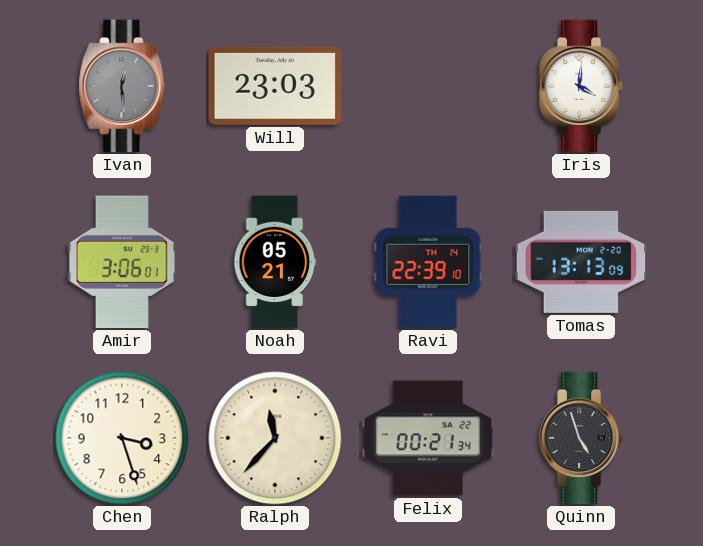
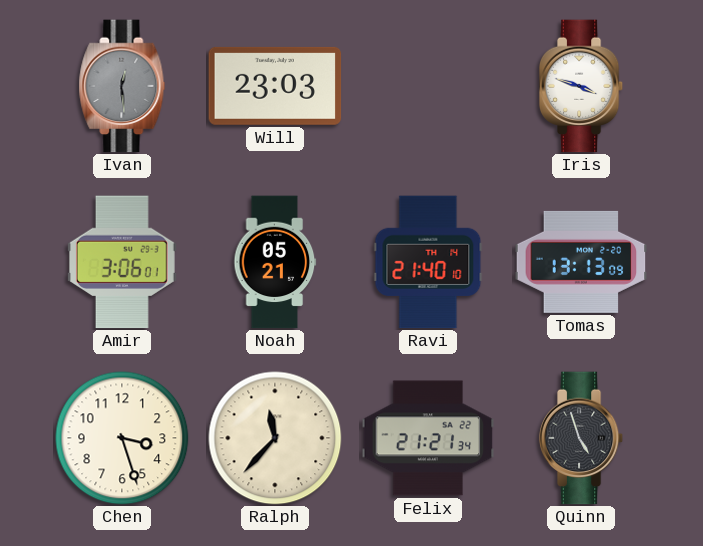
Iris: 4:01 -> 3:48 (581, 86)
Ravi: 22:39 -> 21:40 (428, 262)
Felix: 00:21 -> 21:21 (428, 438)
